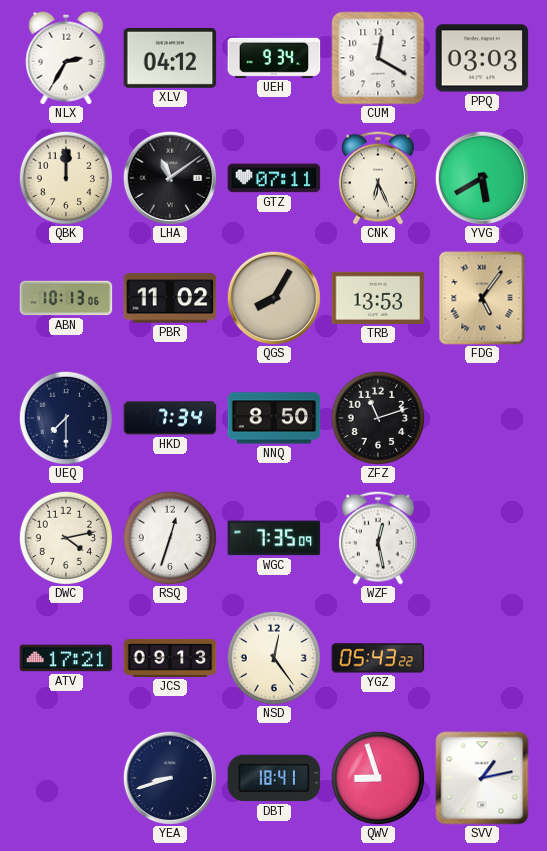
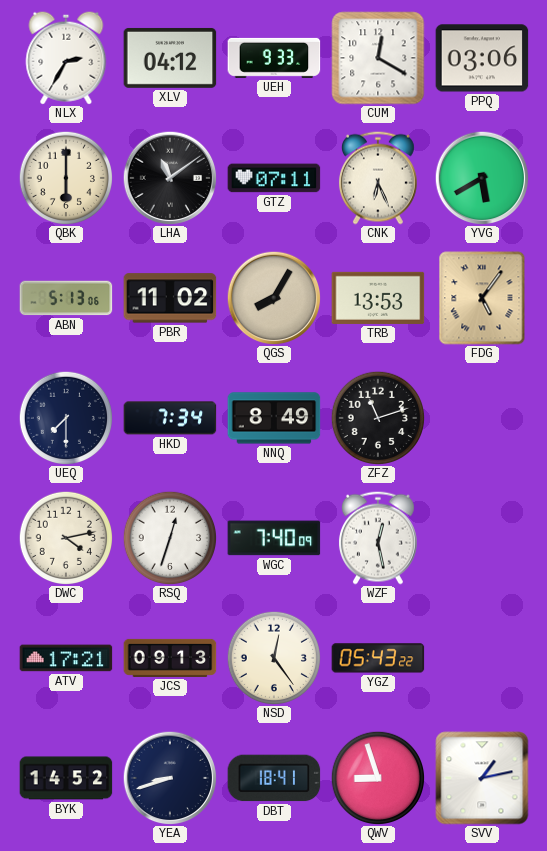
UEH: 9:34 -> 9:33 (274, 58)
PPQ: 03:03 -> 03:06 (482, 58)
QBK: 12:00 -> 6:00 (65, 177)
ABN: 10:13 -> 5:13 (66, 298)
NNQ: 8:50 -> 8:49 (274, 418)
WGC: 7:35 -> 7:40 (274, 538)
BYK: none -> 14:52 (66, 778)
